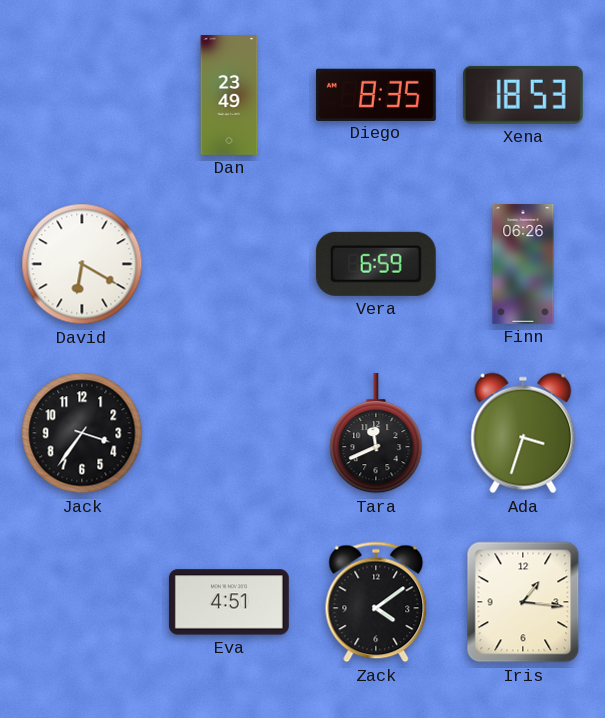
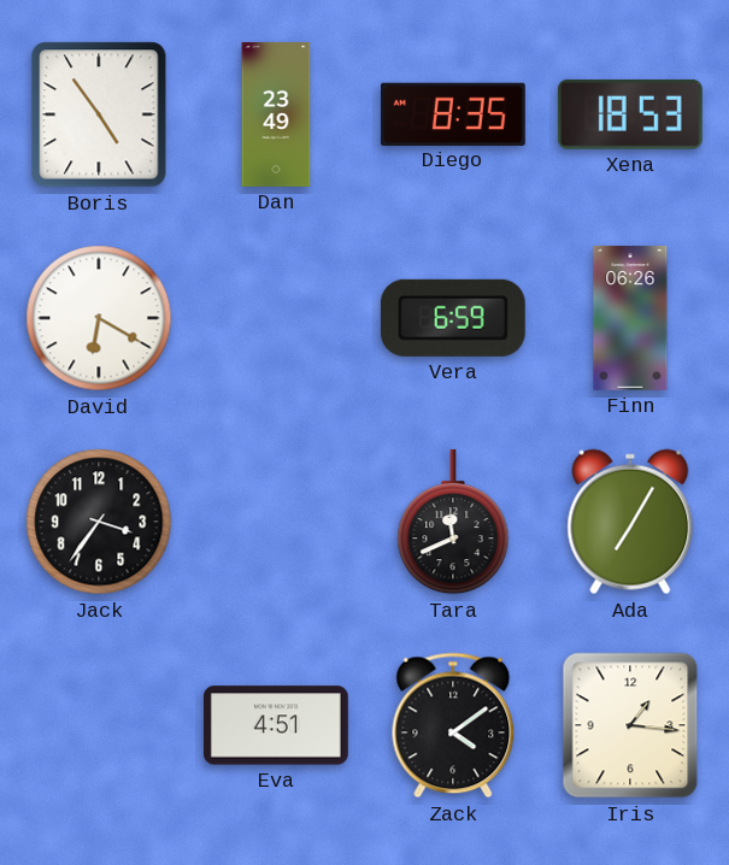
Boris: none -> 4:54 (99, 114)
Ada: 3:33 -> 7:05 (630, 522)
